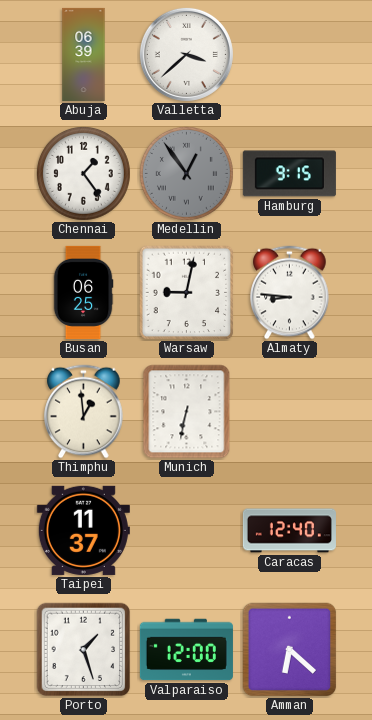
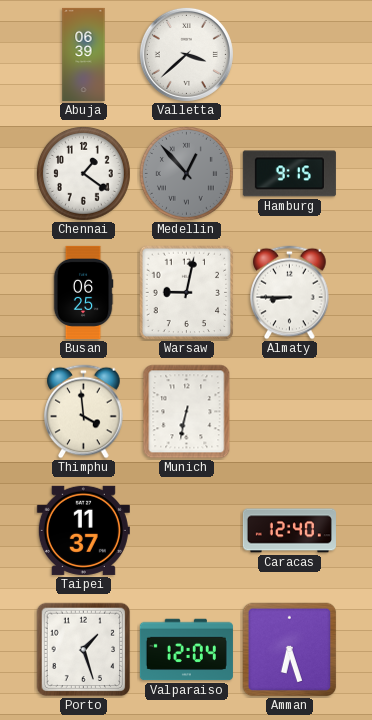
Chennai: 1:24 -> 1:21 (83, 173)
Medellin: 12:54 -> 12:53 (186, 173)
Almaty: 8:46 -> 8:45 (290, 293)
Thimphu: 12:59 -> 3:59 (84, 412)
Valparaiso: 12:00 -> 12:04 (186, 650)
Amman: 6:22 -> 6:27 (290, 650)
